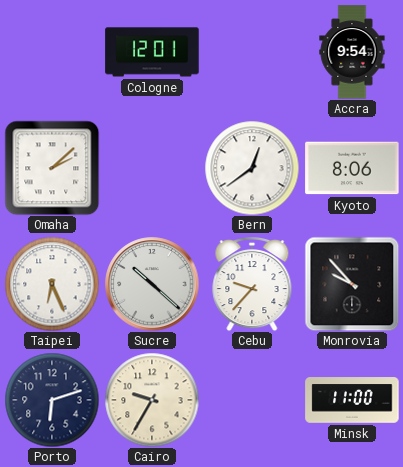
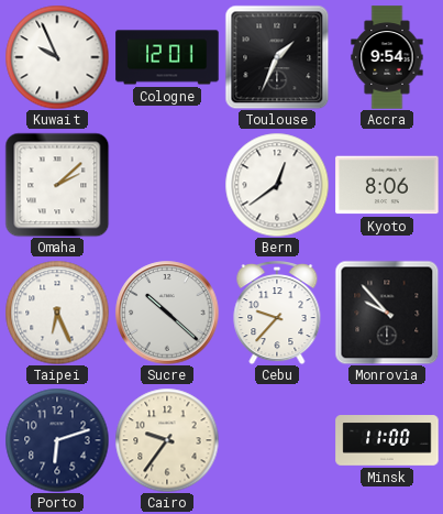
Kuwait: none -> 9:56 (57, 57)
Toulouse: none -> 1:34 (277, 57)
Cairo: 9:35 -> 9:36 (167, 440)
